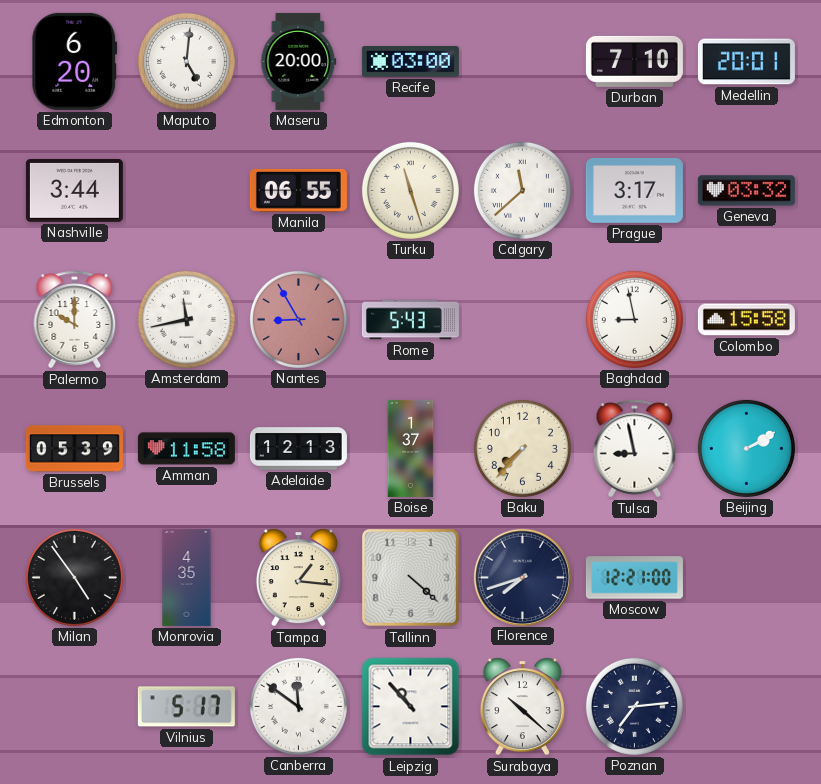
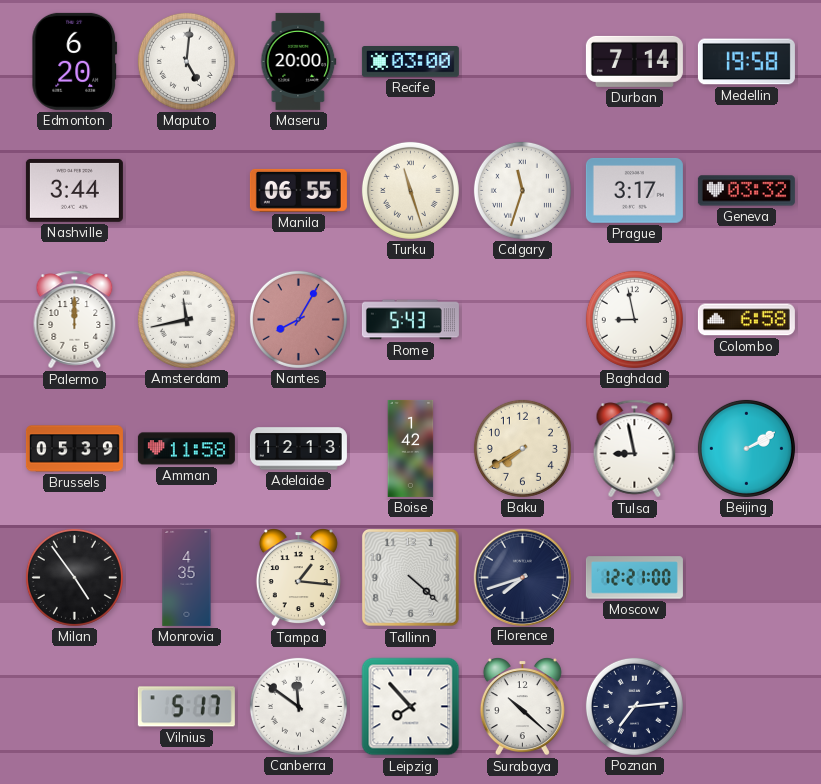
Durban: 7:10 -> 7:14 (634, 61)
Medellin: 20:01 -> 19:58 (746, 62)
Calgary: 11:38 -> 11:33 (522, 190)
Palermo: 10:00 -> 12:00 (75, 320)
Nantes: 8:55 -> 8:05 (298, 319)
Colombo: 15:58 -> 6:58 (746, 320)
Boise: 1:37 -> 1:42 (411, 448)
Baku: 7:37 -> 7:40 (522, 448)
Leipzig: 10:53 -> 7:53 (411, 707)
